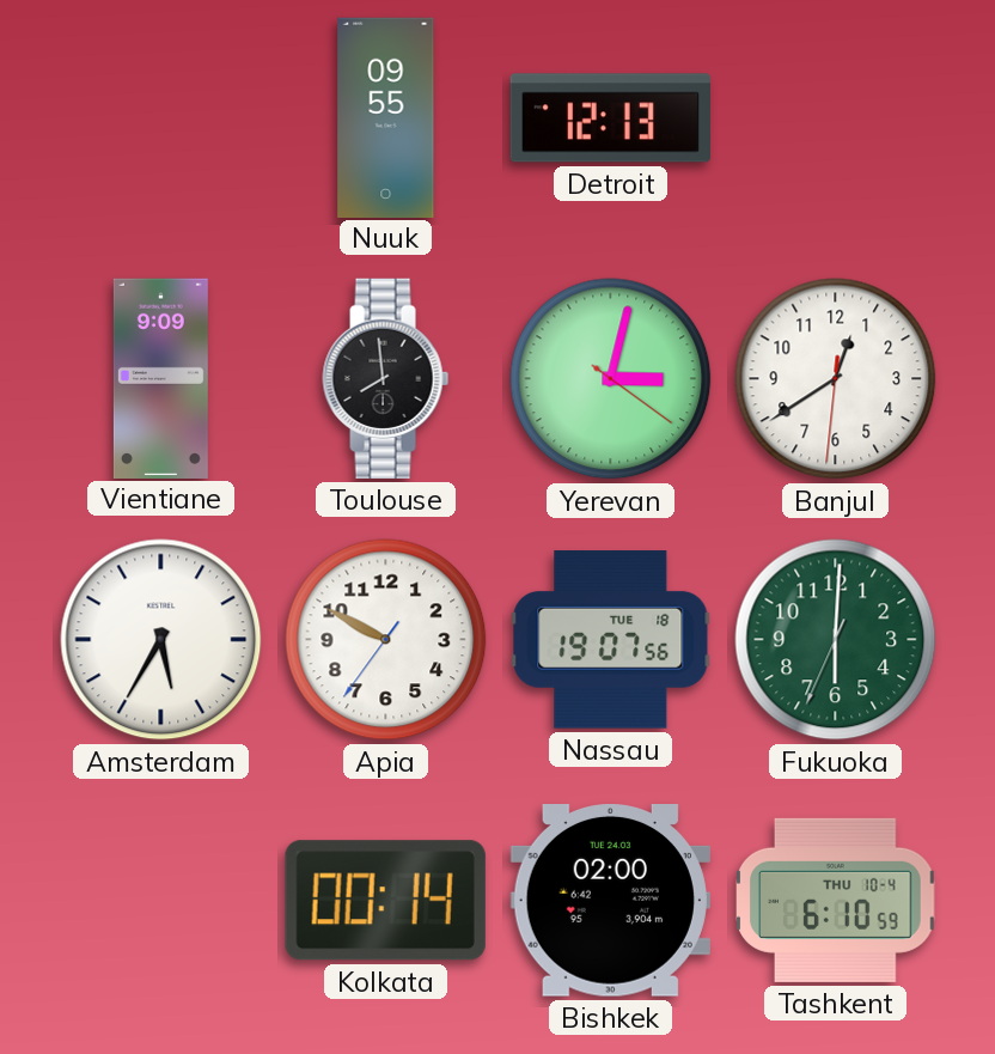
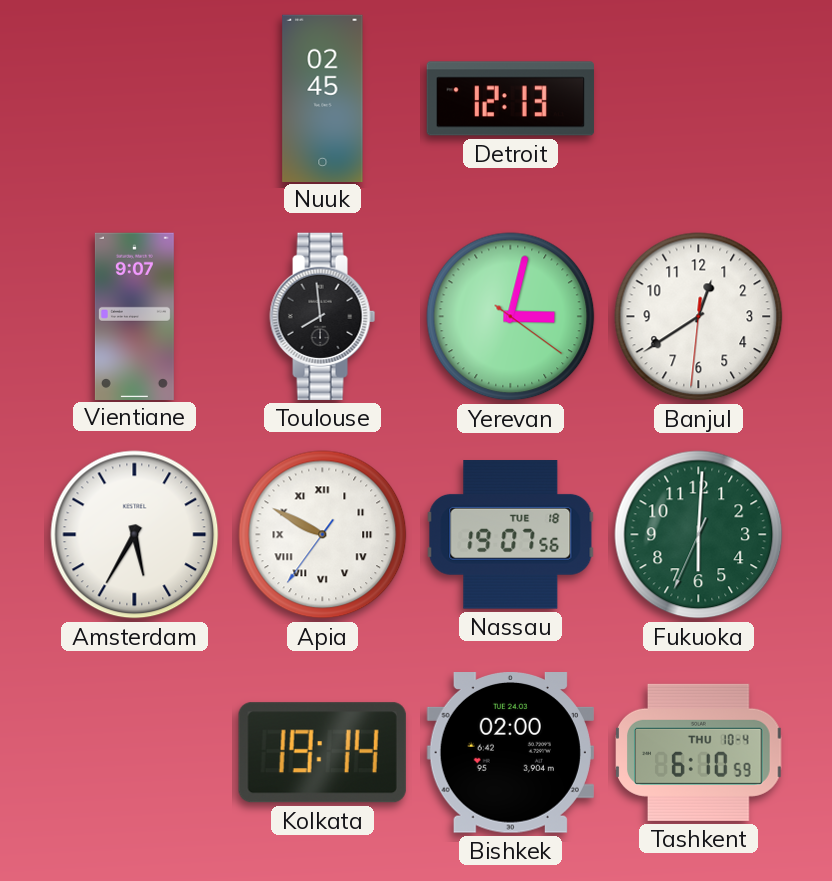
Nuuk: 09:55 -> 02:45 (323, 98)
Vientiane: 9:09 -> 9:07 (134, 316)
Apia numerals: Arabic -> Roman (323, 535)
Kolkata: 00:14 -> 19:14 (322, 753)
